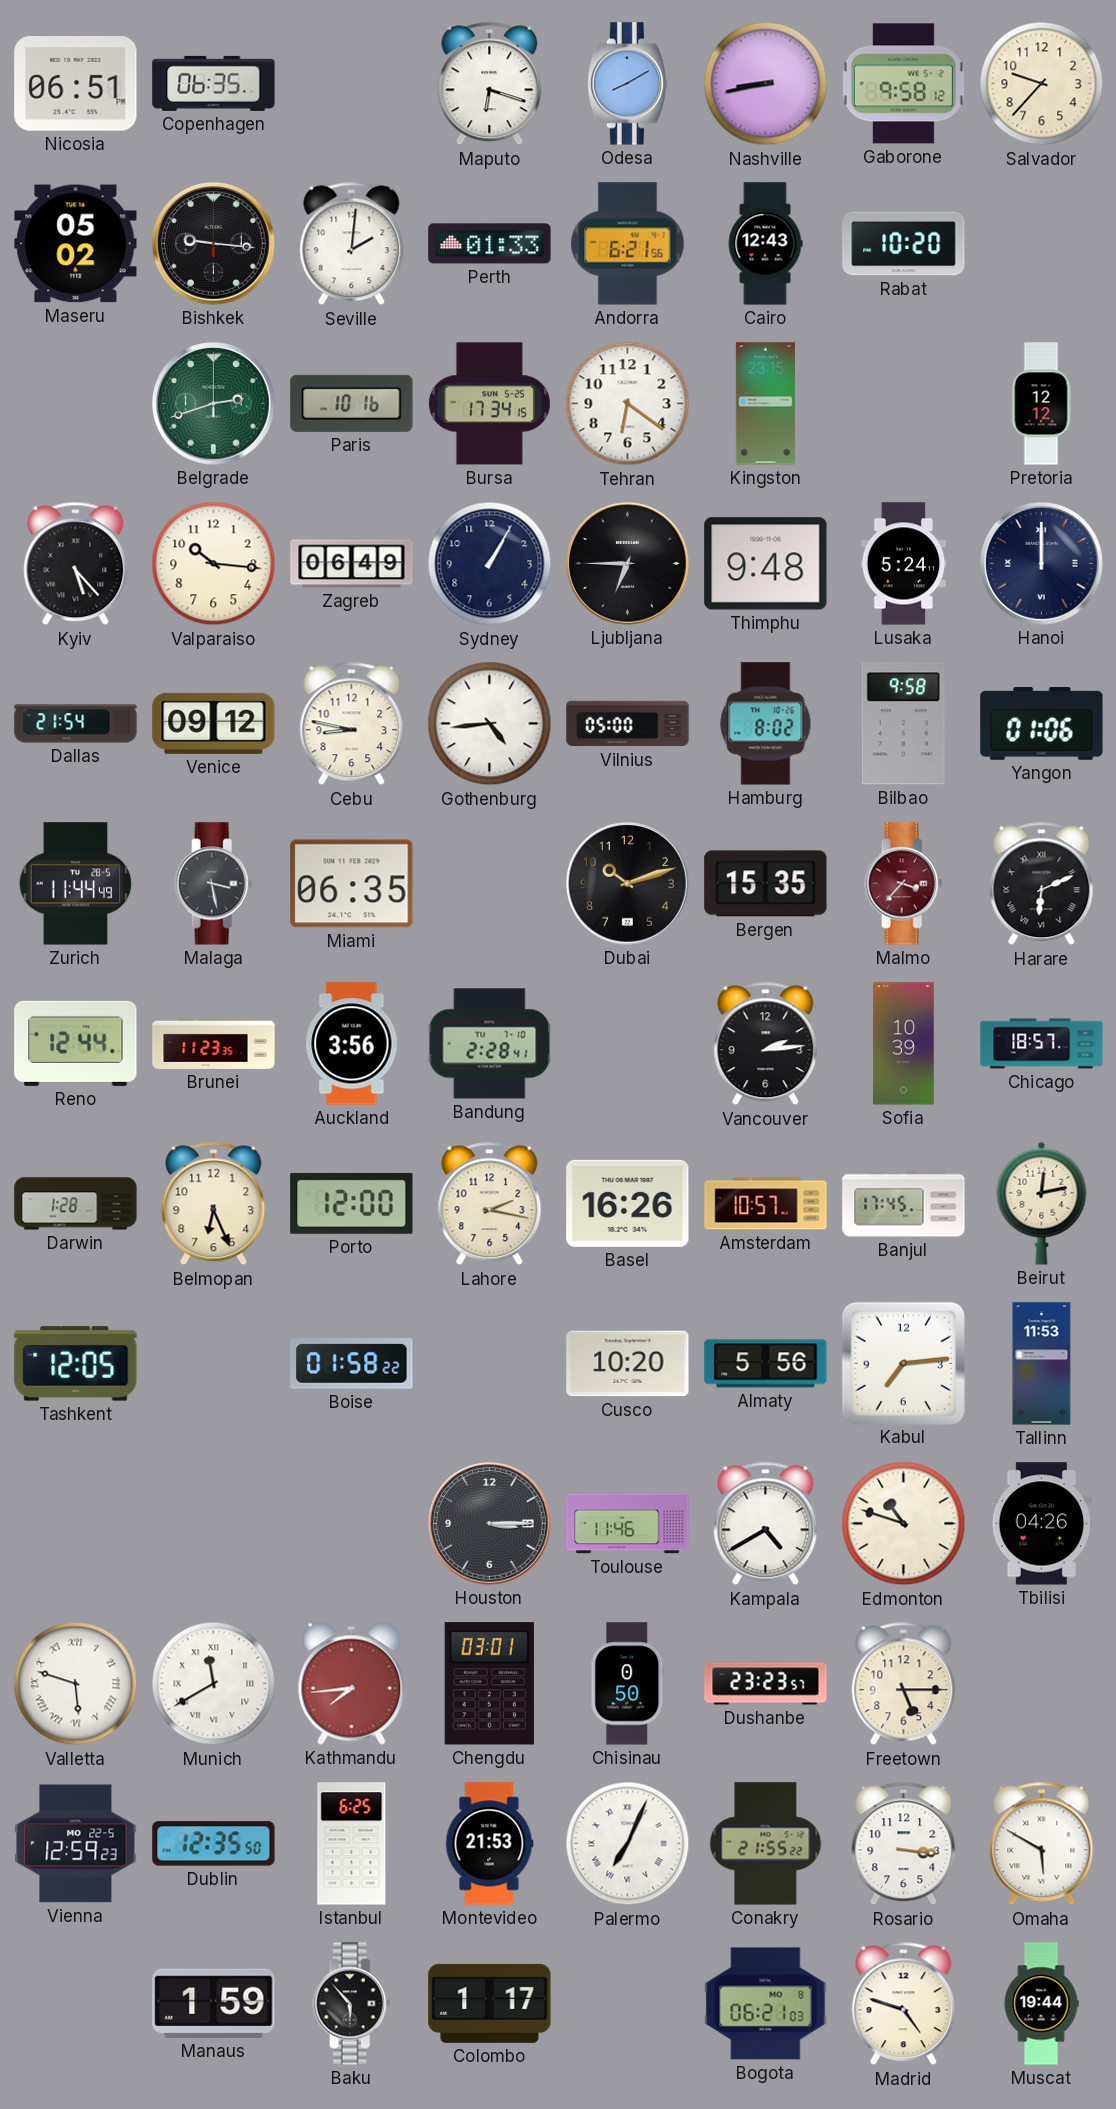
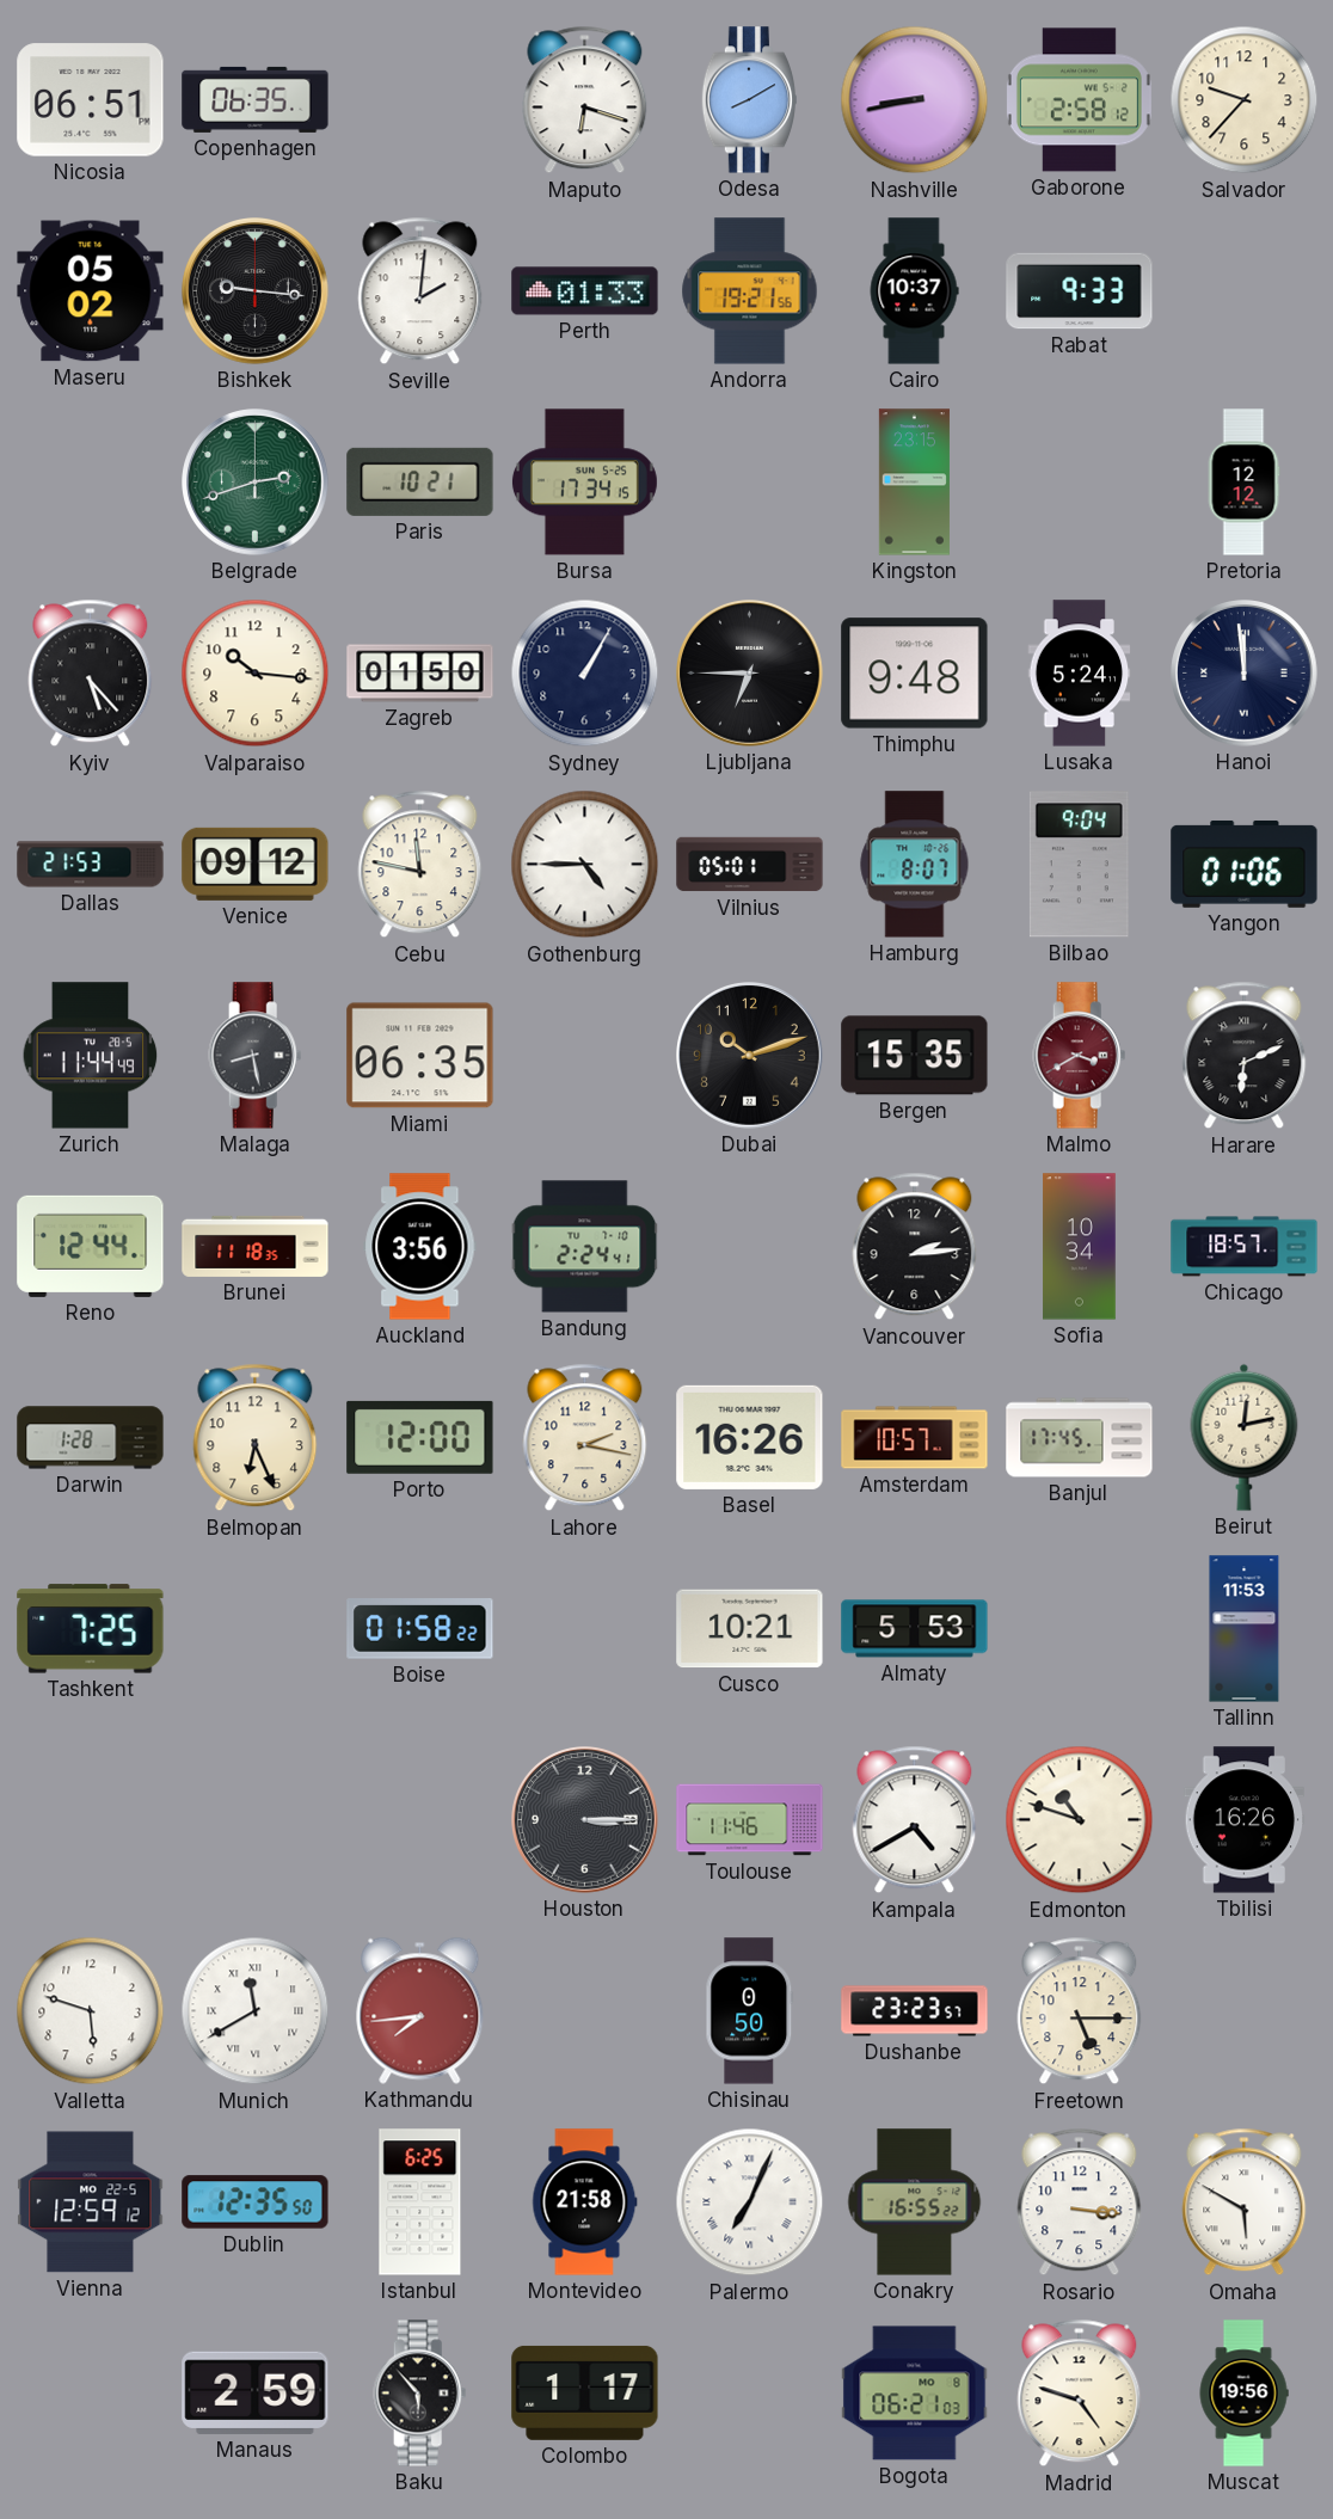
Gaborone: 9:58 -> 2:58 (1079, 100)
Andorra: 6:21 -> 19:21 (750, 291)
Cairo: 12:43 -> 10:37 (914, 291)
Rabat: 10:20 -> 9:33 (1080, 291)
Paris: 10:16 -> 10:21 (420, 481)
Tehran: 6:21 -> none (628, 404)
Zagreb: 06:49 -> 01:50 (420, 674)
Hanoi: 12:00 -> 11:59 (1245, 674)
Dallas: 21:54 -> 21:53 (91, 865)
Cebu: 8:47 -> 11:47 (420, 865)
Gothenburg: 4:44 -> 4:45 (585, 865)
Vilnius: 05:00 -> 05:01 (750, 865)
Hamburg: 8:02 -> 8:07 (915, 865)
Bilbao: 9:58 -> 9:04 (1079, 865)
Malaga: 3:28 -> 8:28 (256, 1056)
Malmo: 3:37 -> 3:40 (1080, 1056)
Brunei: 11:23 -> 11:18 (256, 1246)
Bandung: 2:28 -> 2:24 (585, 1247)
Sofia: 10:39 -> 10:34 (1080, 1247)
Tashkent: 12:05 -> 7:25 (91, 1629)
Cusco: 10:20 -> 10:21 (750, 1629)
Almaty: 5:56 -> 5:53 (915, 1629)
Kabul: 7:14 -> none (903, 1363)
Tbilisi: 04:26 -> 16:26 (1245, 1820)
Valletta numerals: Roman -> Arabic (91, 2011)
Chengdu: 03:01 -> none (489, 1684)
Vienna: 12:59:23 -> 12:59:12 (91, 2202)
Montevideo: 21:53 -> 21:58 (585, 2202)
Conakry: 21:55 -> 16:55 (915, 2202)
Manaus: 1:59 -> 2:59 (256, 2392)
Muscat: 19:44 -> 19:56 (1243, 2394)
